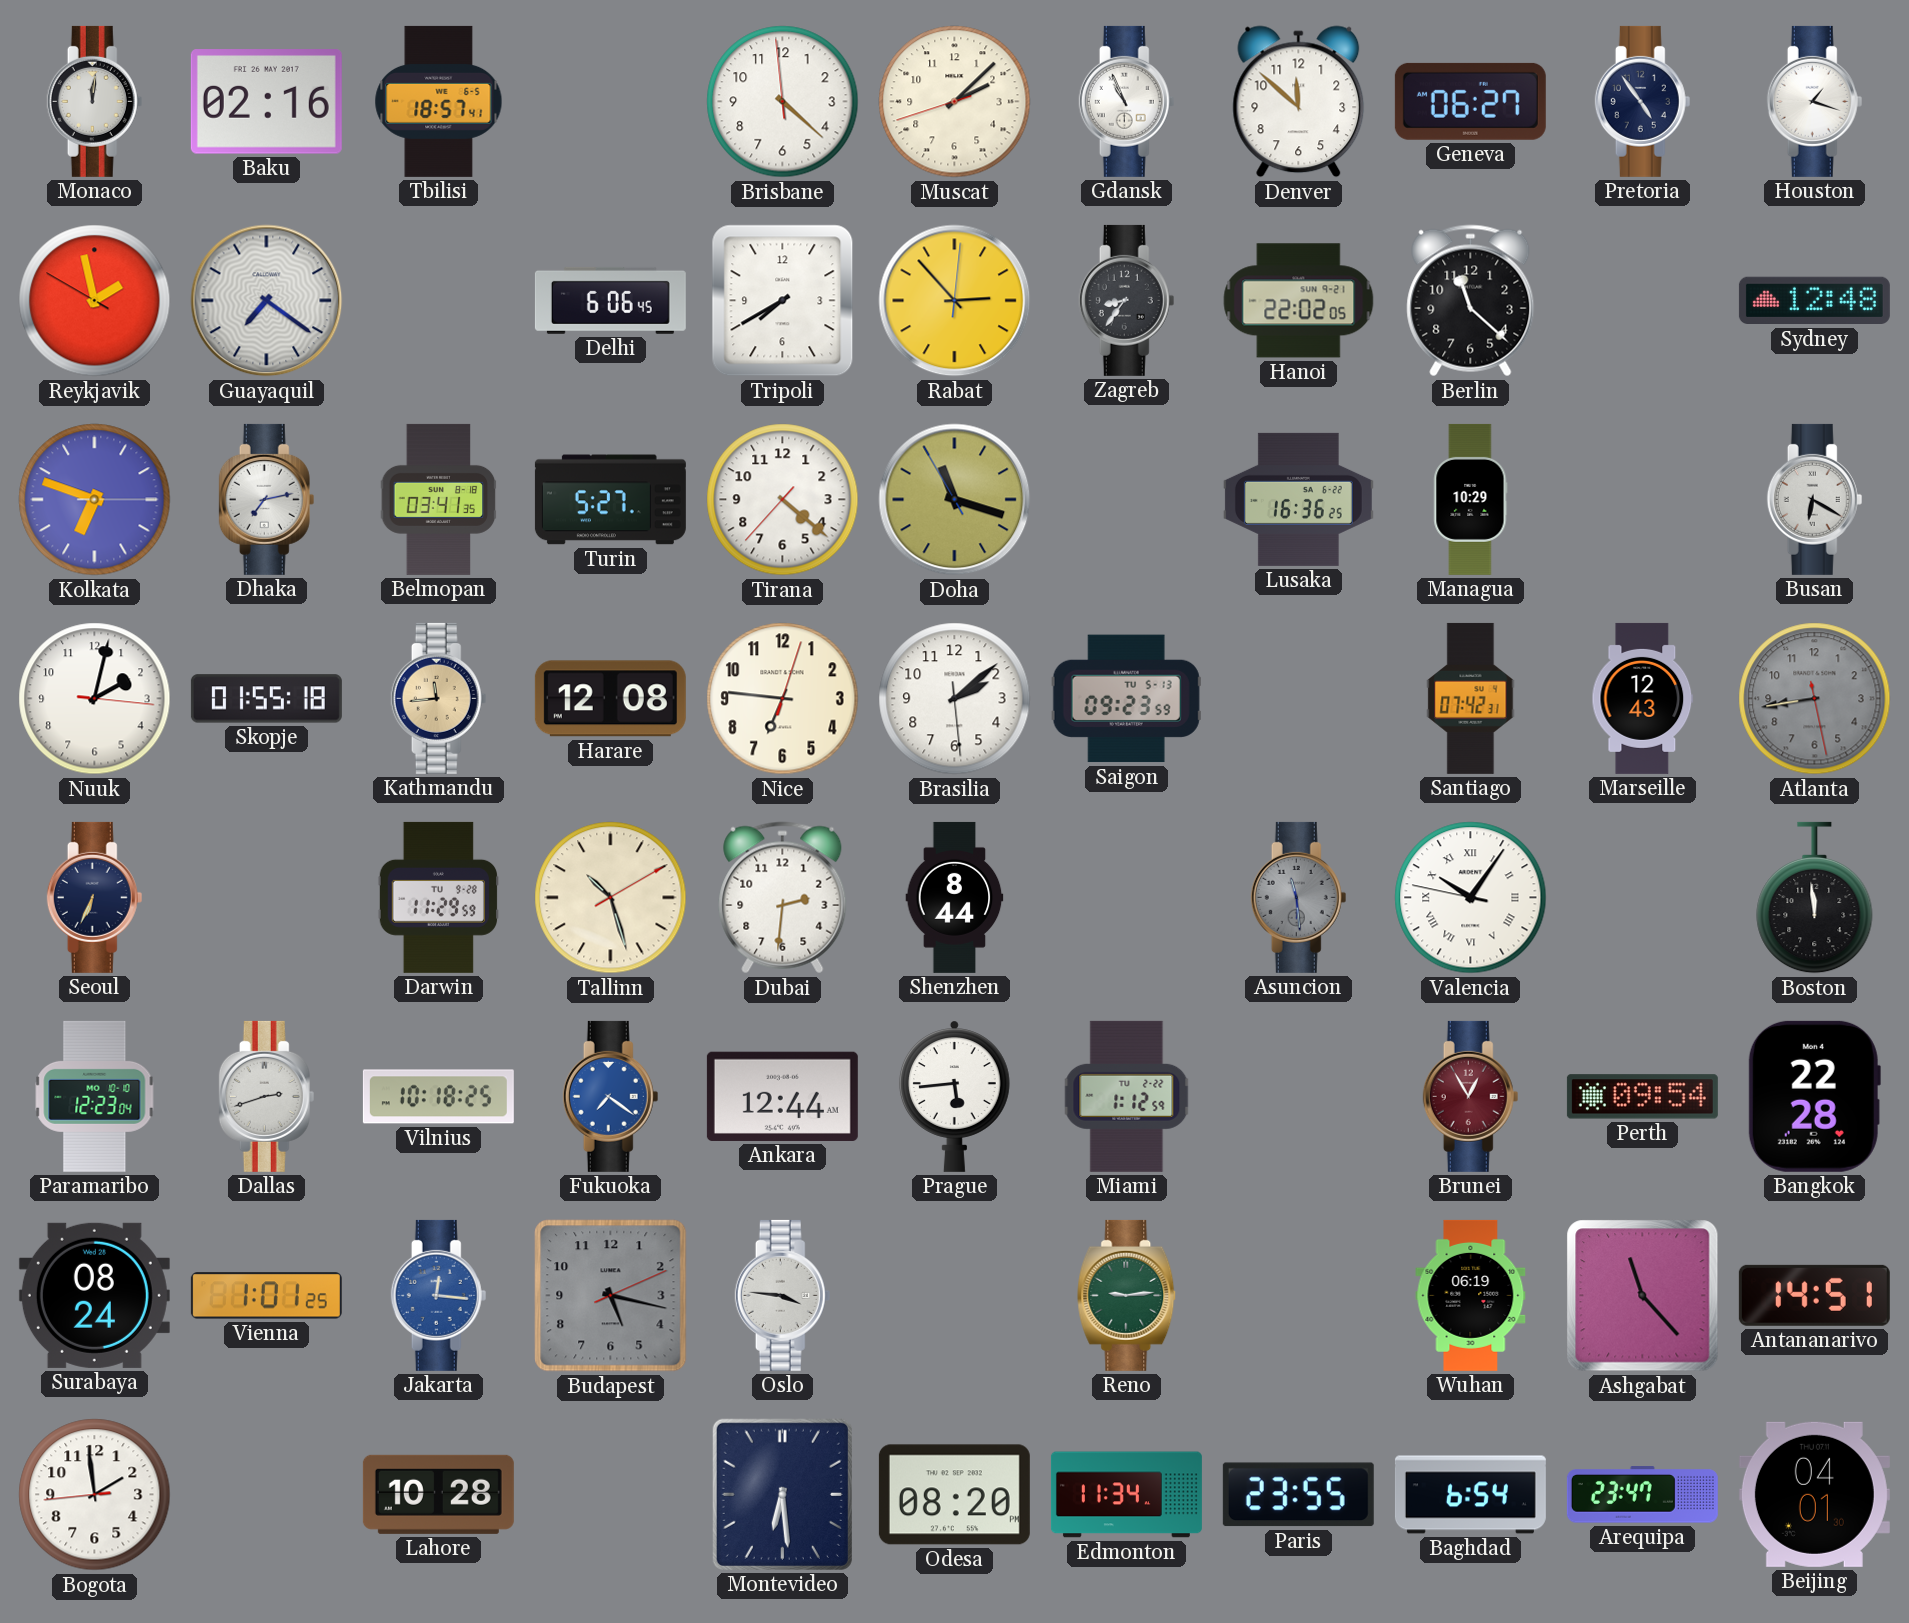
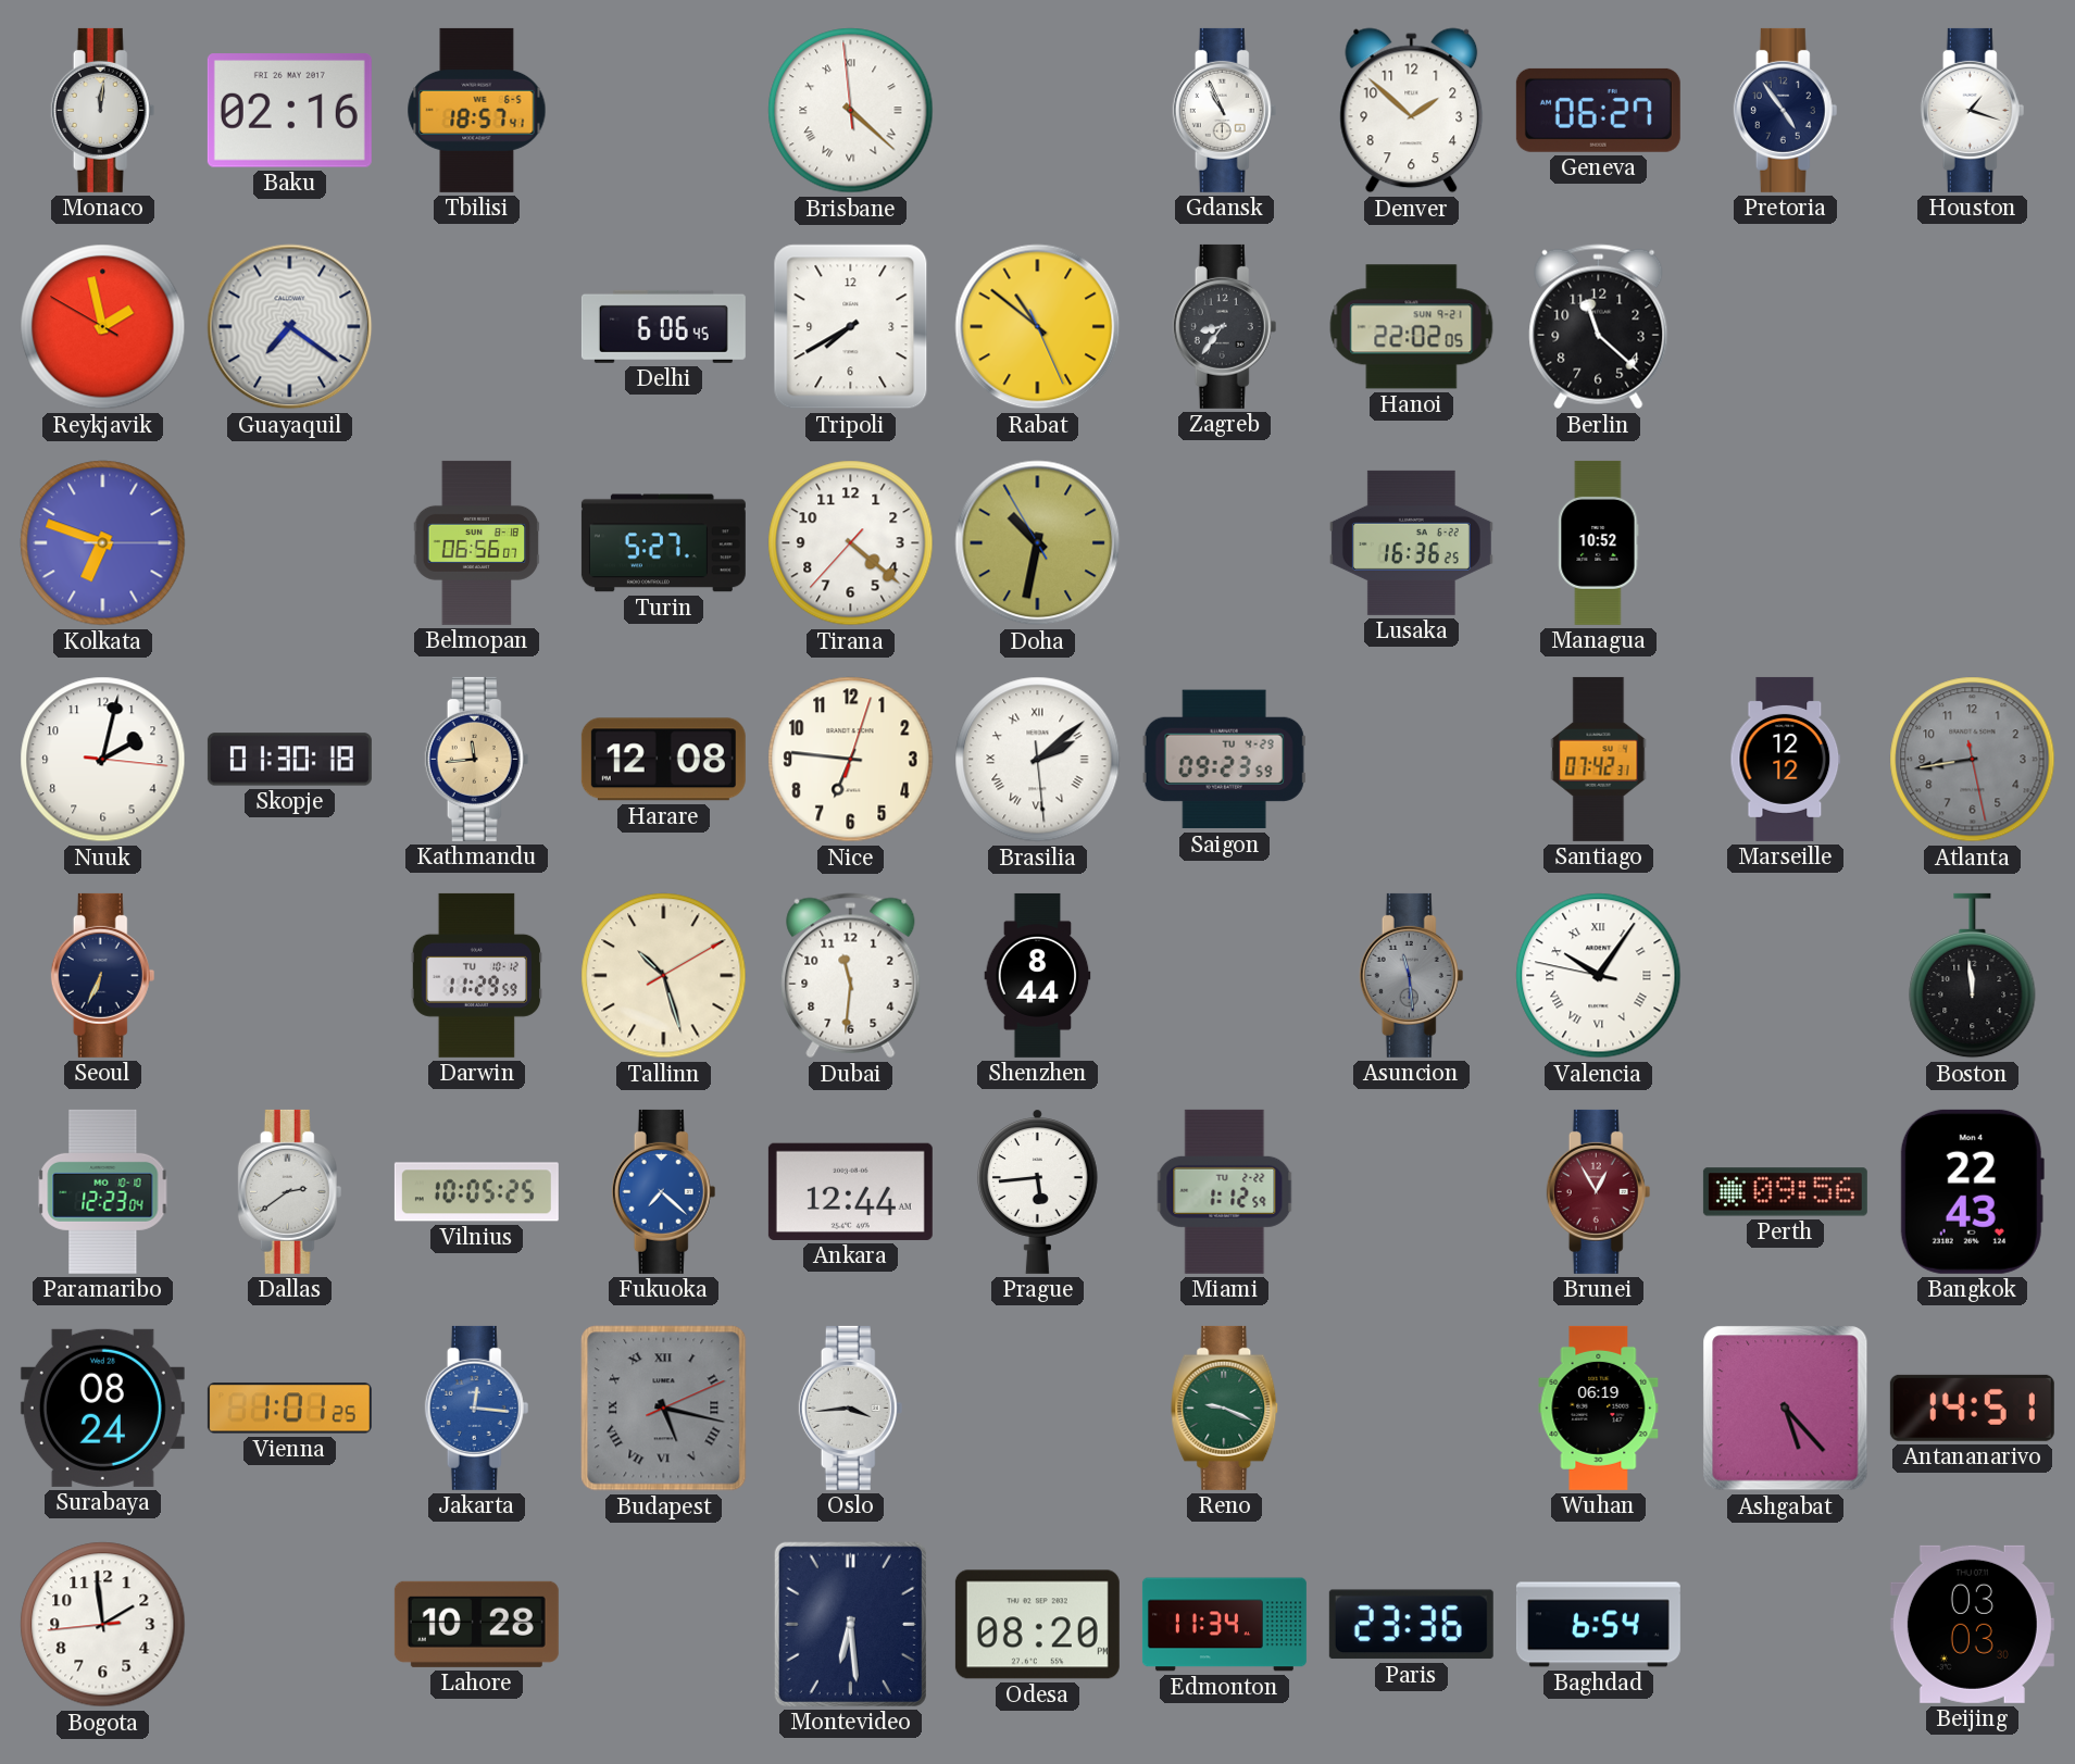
Brisbane numerals: Arabic -> Roman (851, 111)
Muscat: 2:07 -> none (955, 102)
Denver: 11:52 -> 1:52 (1412, 111)
Rabat: 2:53 -> 10:51 (1038, 327)
Sydney: 12:48 -> none (1814, 301)
Dhaka: 7:13 -> none (267, 499)
Belmopan: 03:41 -> 06:56 (477, 542)
Doha: 11:17 -> 10:31 (1038, 543)
Managua: 10:29 -> 10:52 (1599, 542)
Busan: 6:20 -> none (1815, 499)
Skopje: 01:55 -> 01:30 (289, 760)
Brasilia numerals: Arabic -> Roman (1038, 760)
Saigon date: TU 5-13 -> TU 4-29 (1224, 760)
Marseille: 12:43 -> 12:12 (1786, 759)
Darwin date: TU 9-28 -> TU 10-12 (476, 975)
Dubai: 2:31 -> 11:31 (851, 976)
Dallas: 2:42 -> 2:39 (290, 1191)
Vilnius: 10:18 -> 10:05 (476, 1192)
Fukuoka: 7:21 -> 7:22 (664, 1191)
Perth: 09:54 -> 09:56 (1785, 1192)
Bangkok: 22:28 -> 22:43 (1972, 1191)
Budapest numerals: Arabic -> Roman (664, 1409)
Oslo: 3:46 -> 3:44 (851, 1408)
Reno: 9:14 -> 9:19 (1225, 1408)
Ashgabat: 11:23 -> 5:23 (1786, 1409)
Paris: 23:55 -> 23:36 (1411, 1625)
Arequipa: 23:47 -> none (1642, 1495)
Beijing: 04:01 -> 03:03 (1972, 1624)
